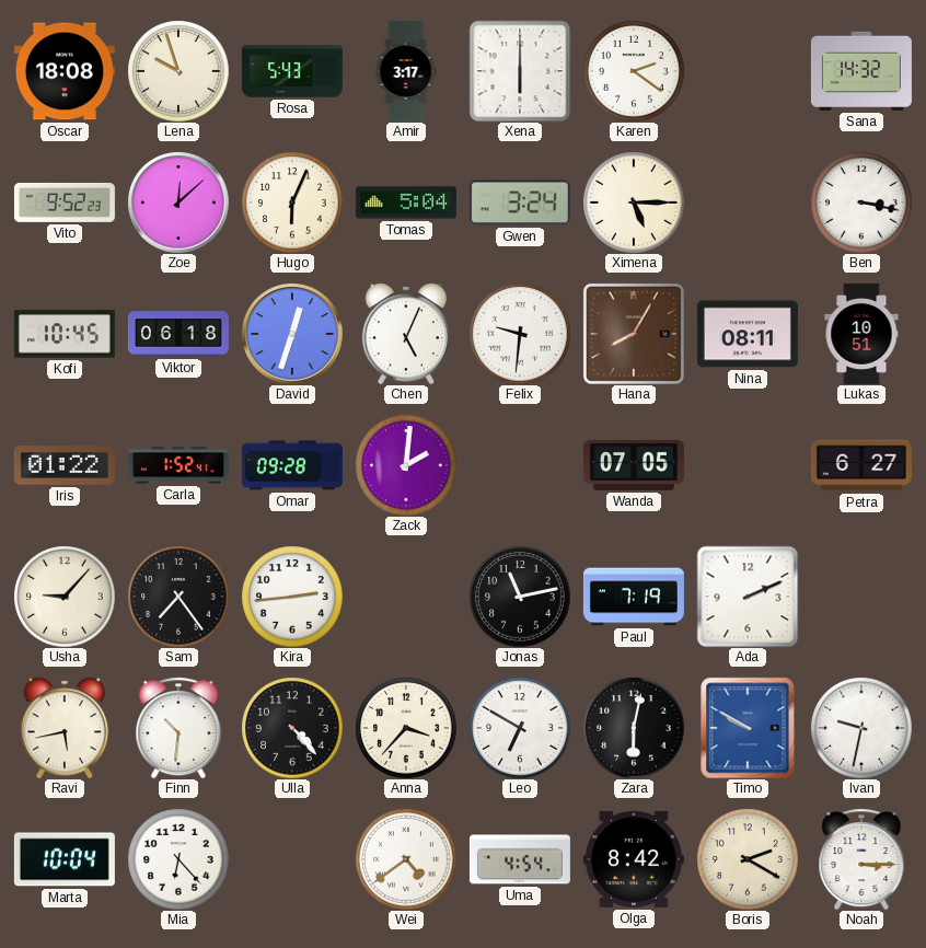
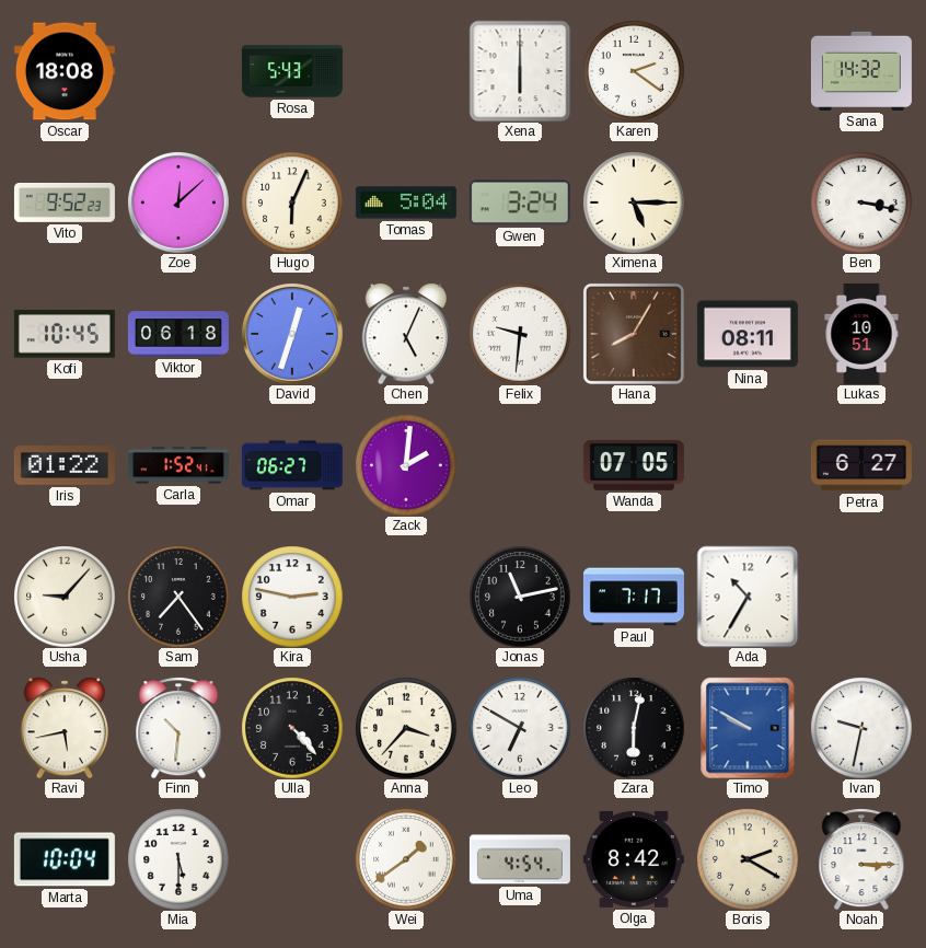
Lena: 9:57 -> none (178, 71)
Amir: 3:17 -> none (406, 71)
Omar: 09:28 -> 06:27 (292, 465)
Kira: 2:44 -> 2:47 (292, 597)
Paul: 7:19 -> 7:17 (634, 597)
Ada: 2:11 -> 10:35 (748, 597)
Mia: 6:23 -> 5:30 (178, 859)
Wei: 4:39 -> 1:39 (406, 859)
